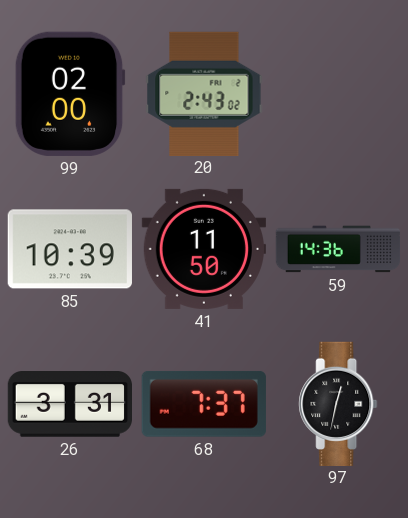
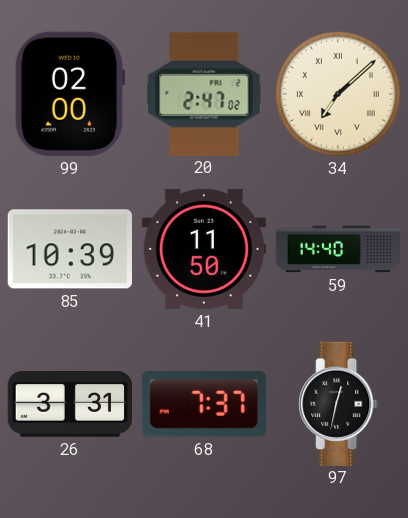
20: 2:43 -> 2:47 (204, 93)
34: none -> 7:08 (338, 94)
59: 14:36 -> 14:40 (338, 249)
